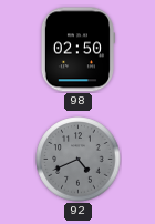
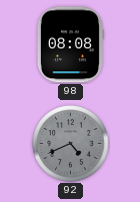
98: 02:50 -> 08:08 (70, 45)
